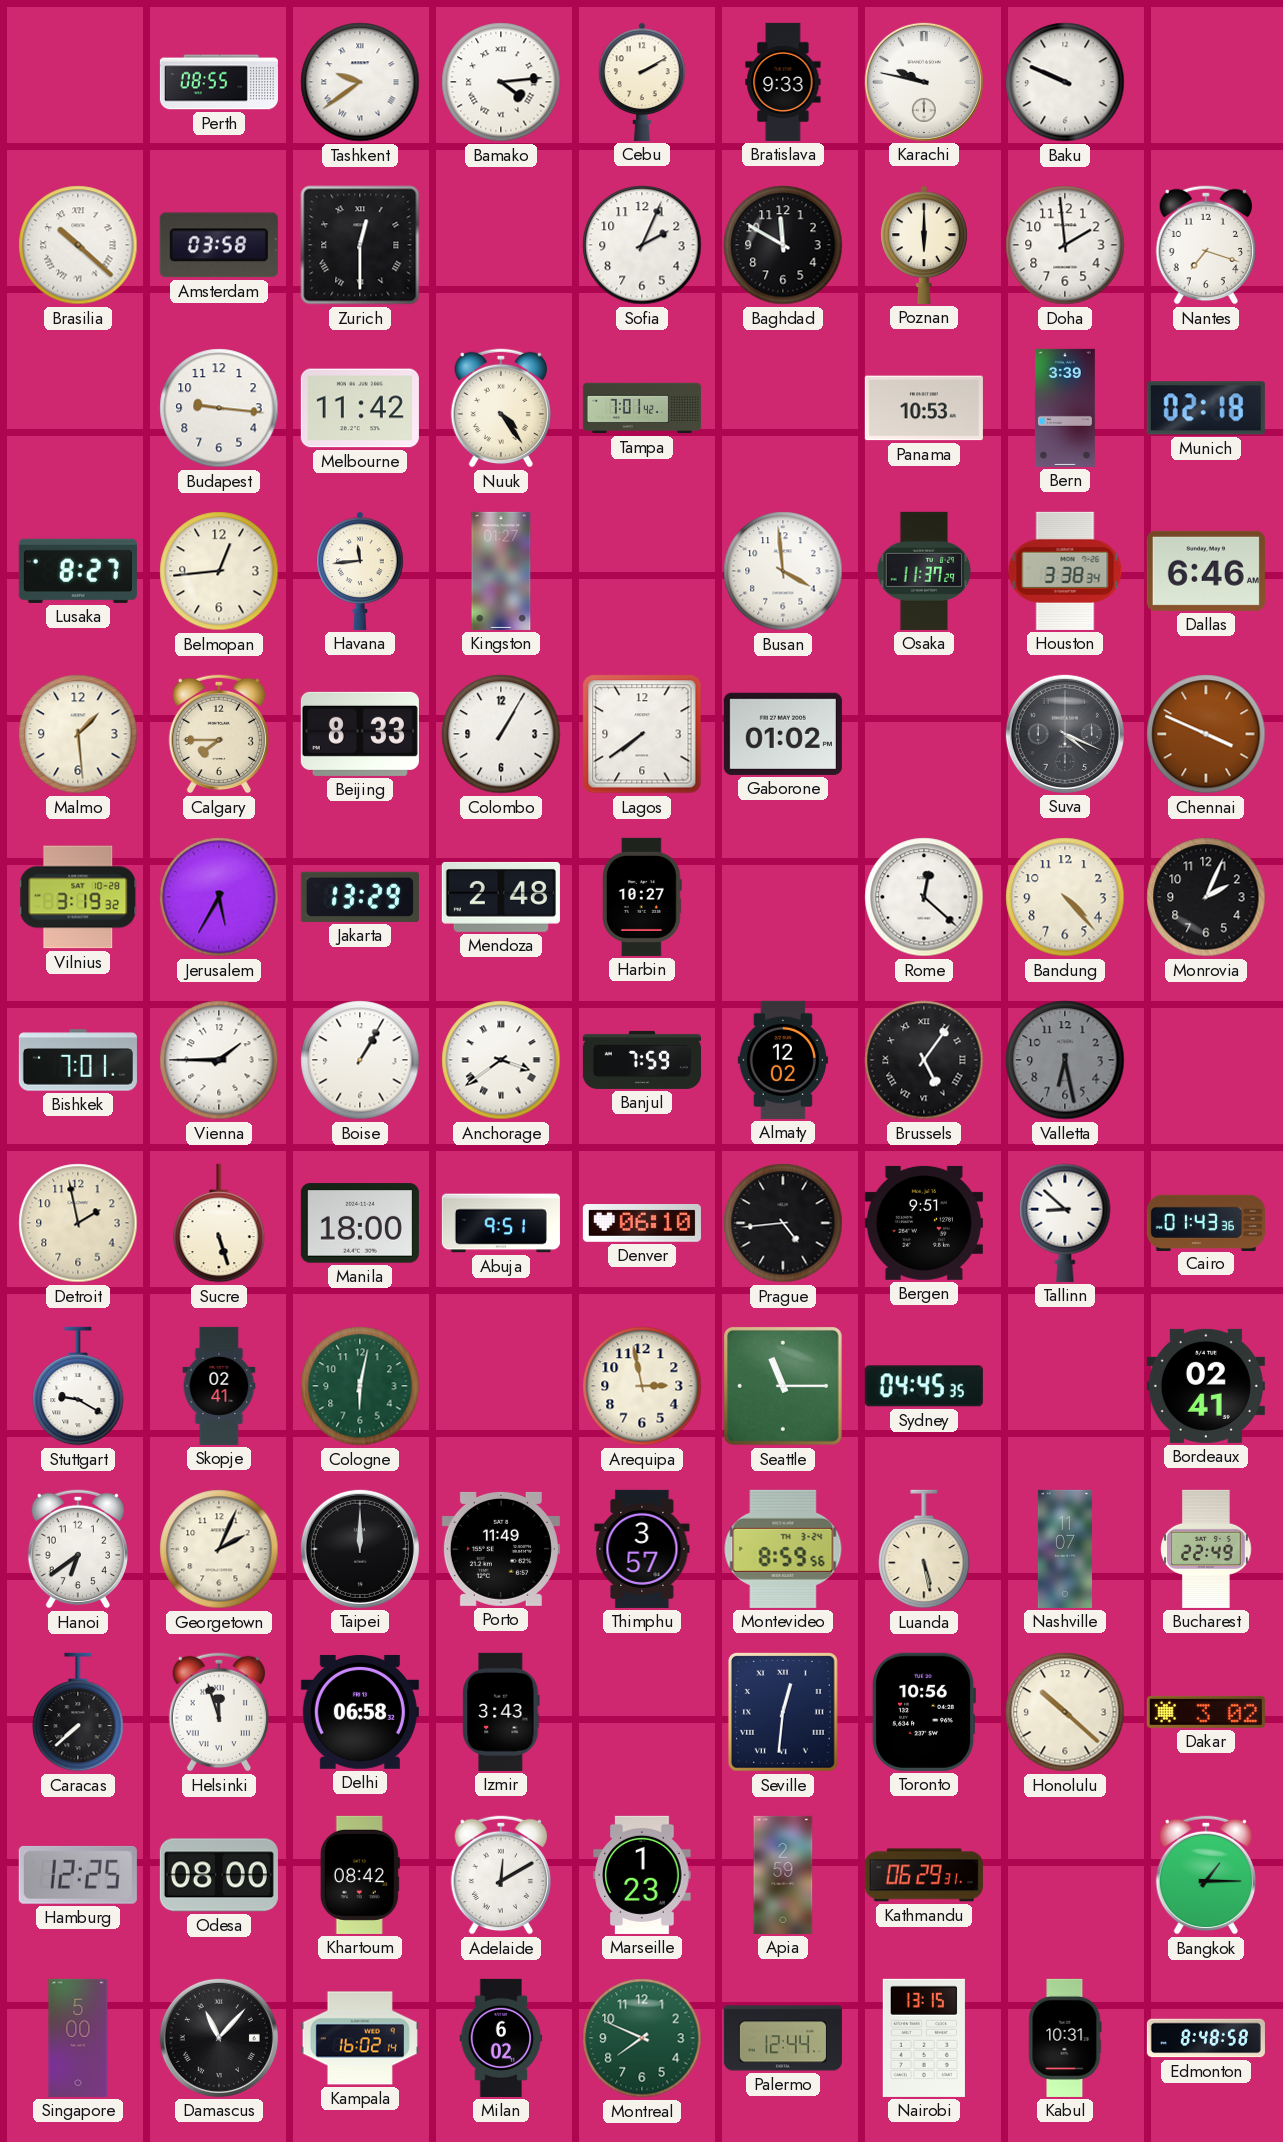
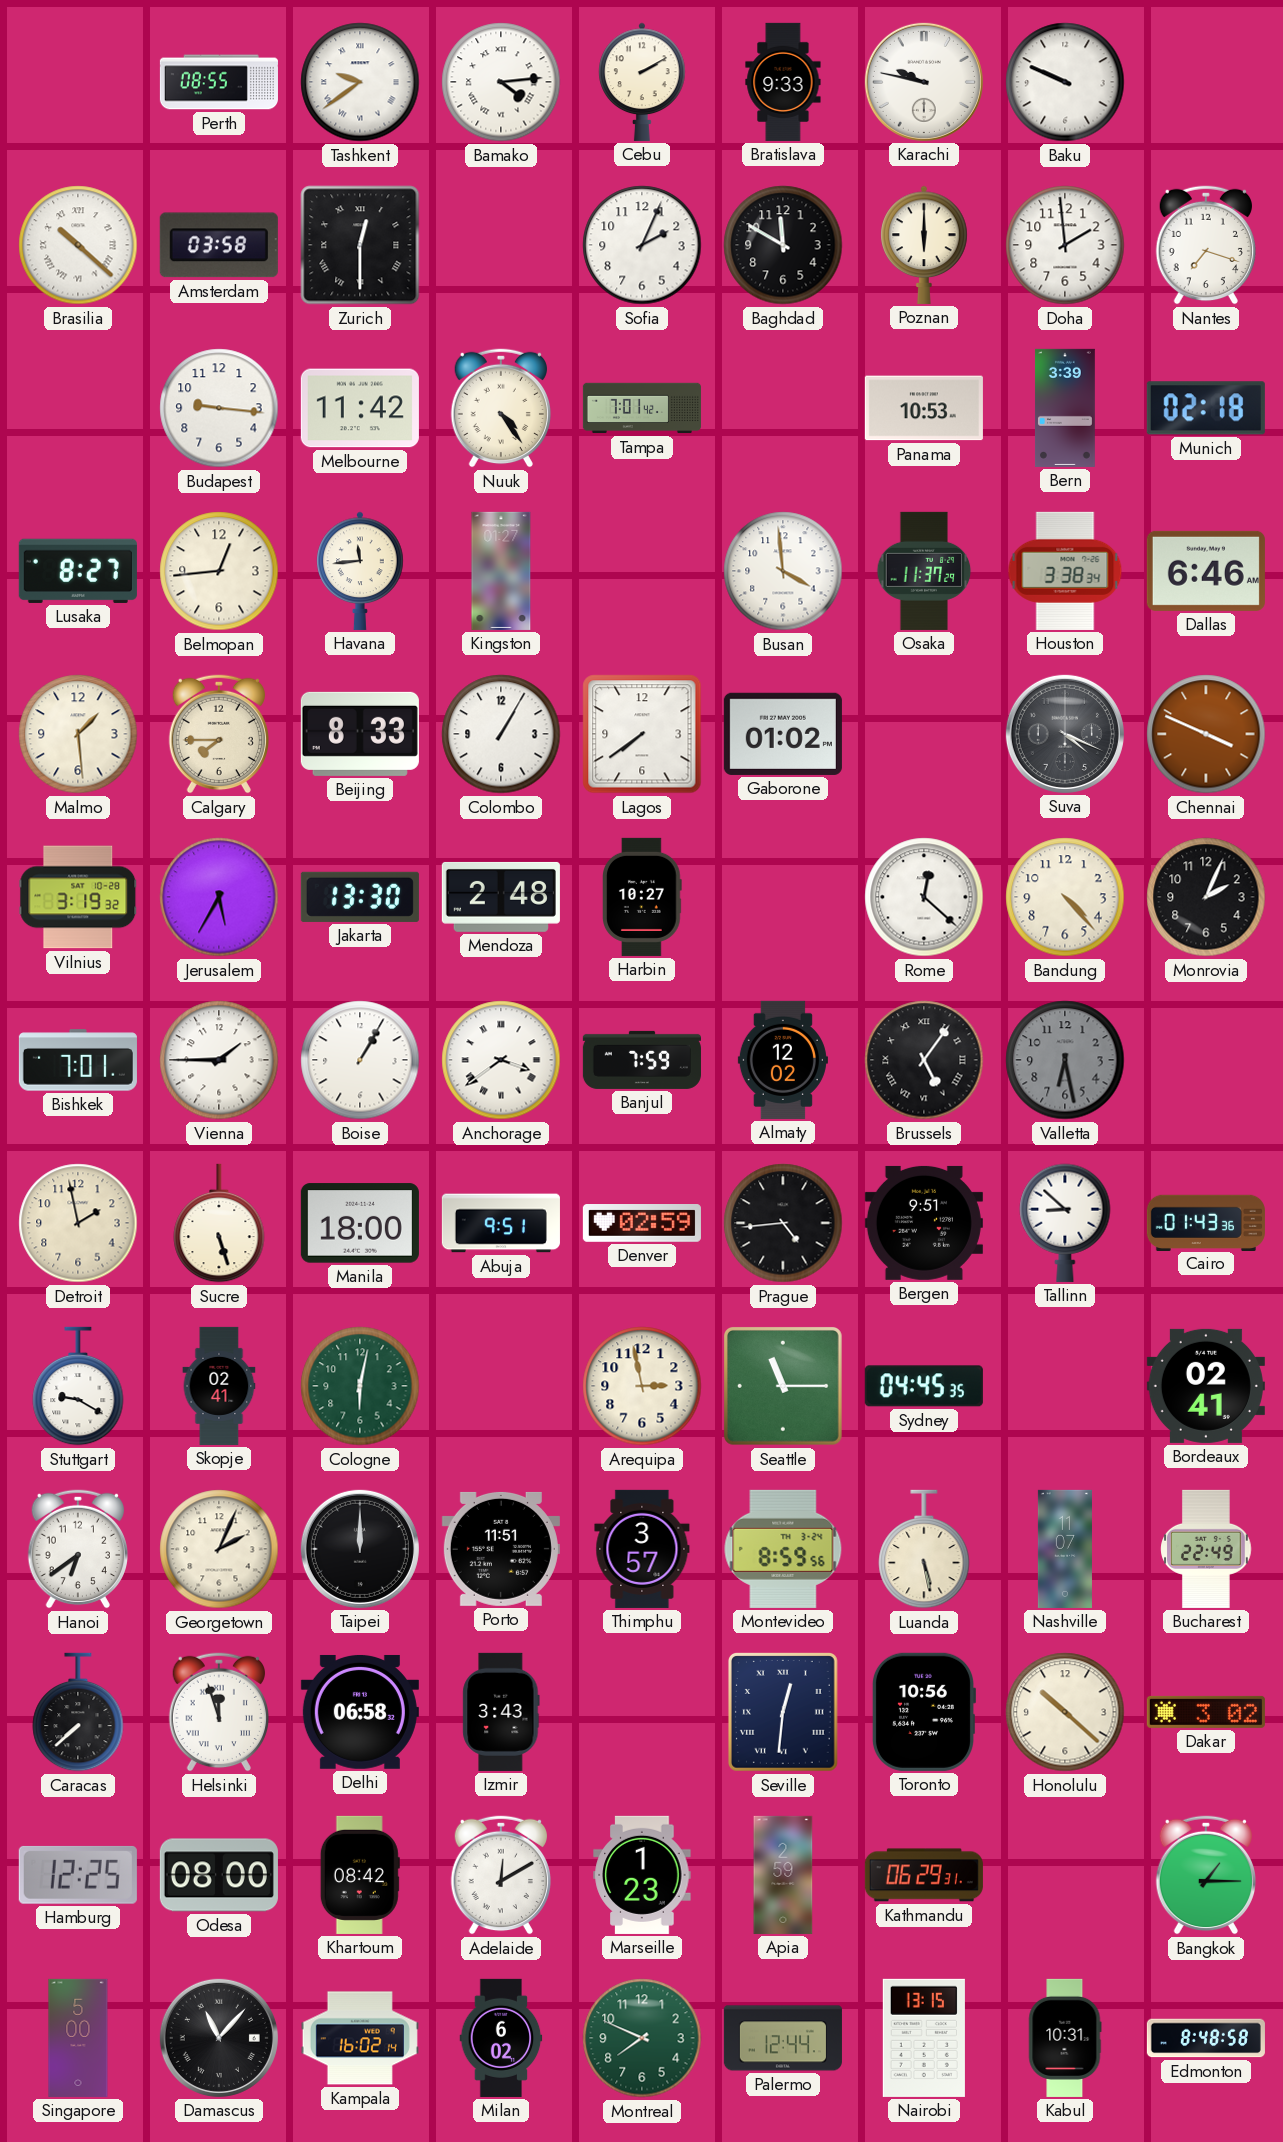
Jakarta: 13:29 -> 13:30 (360, 897)
Denver: 06:10 -> 02:59 (642, 1224)
Porto: 11:49 -> 11:51 (501, 1549)
